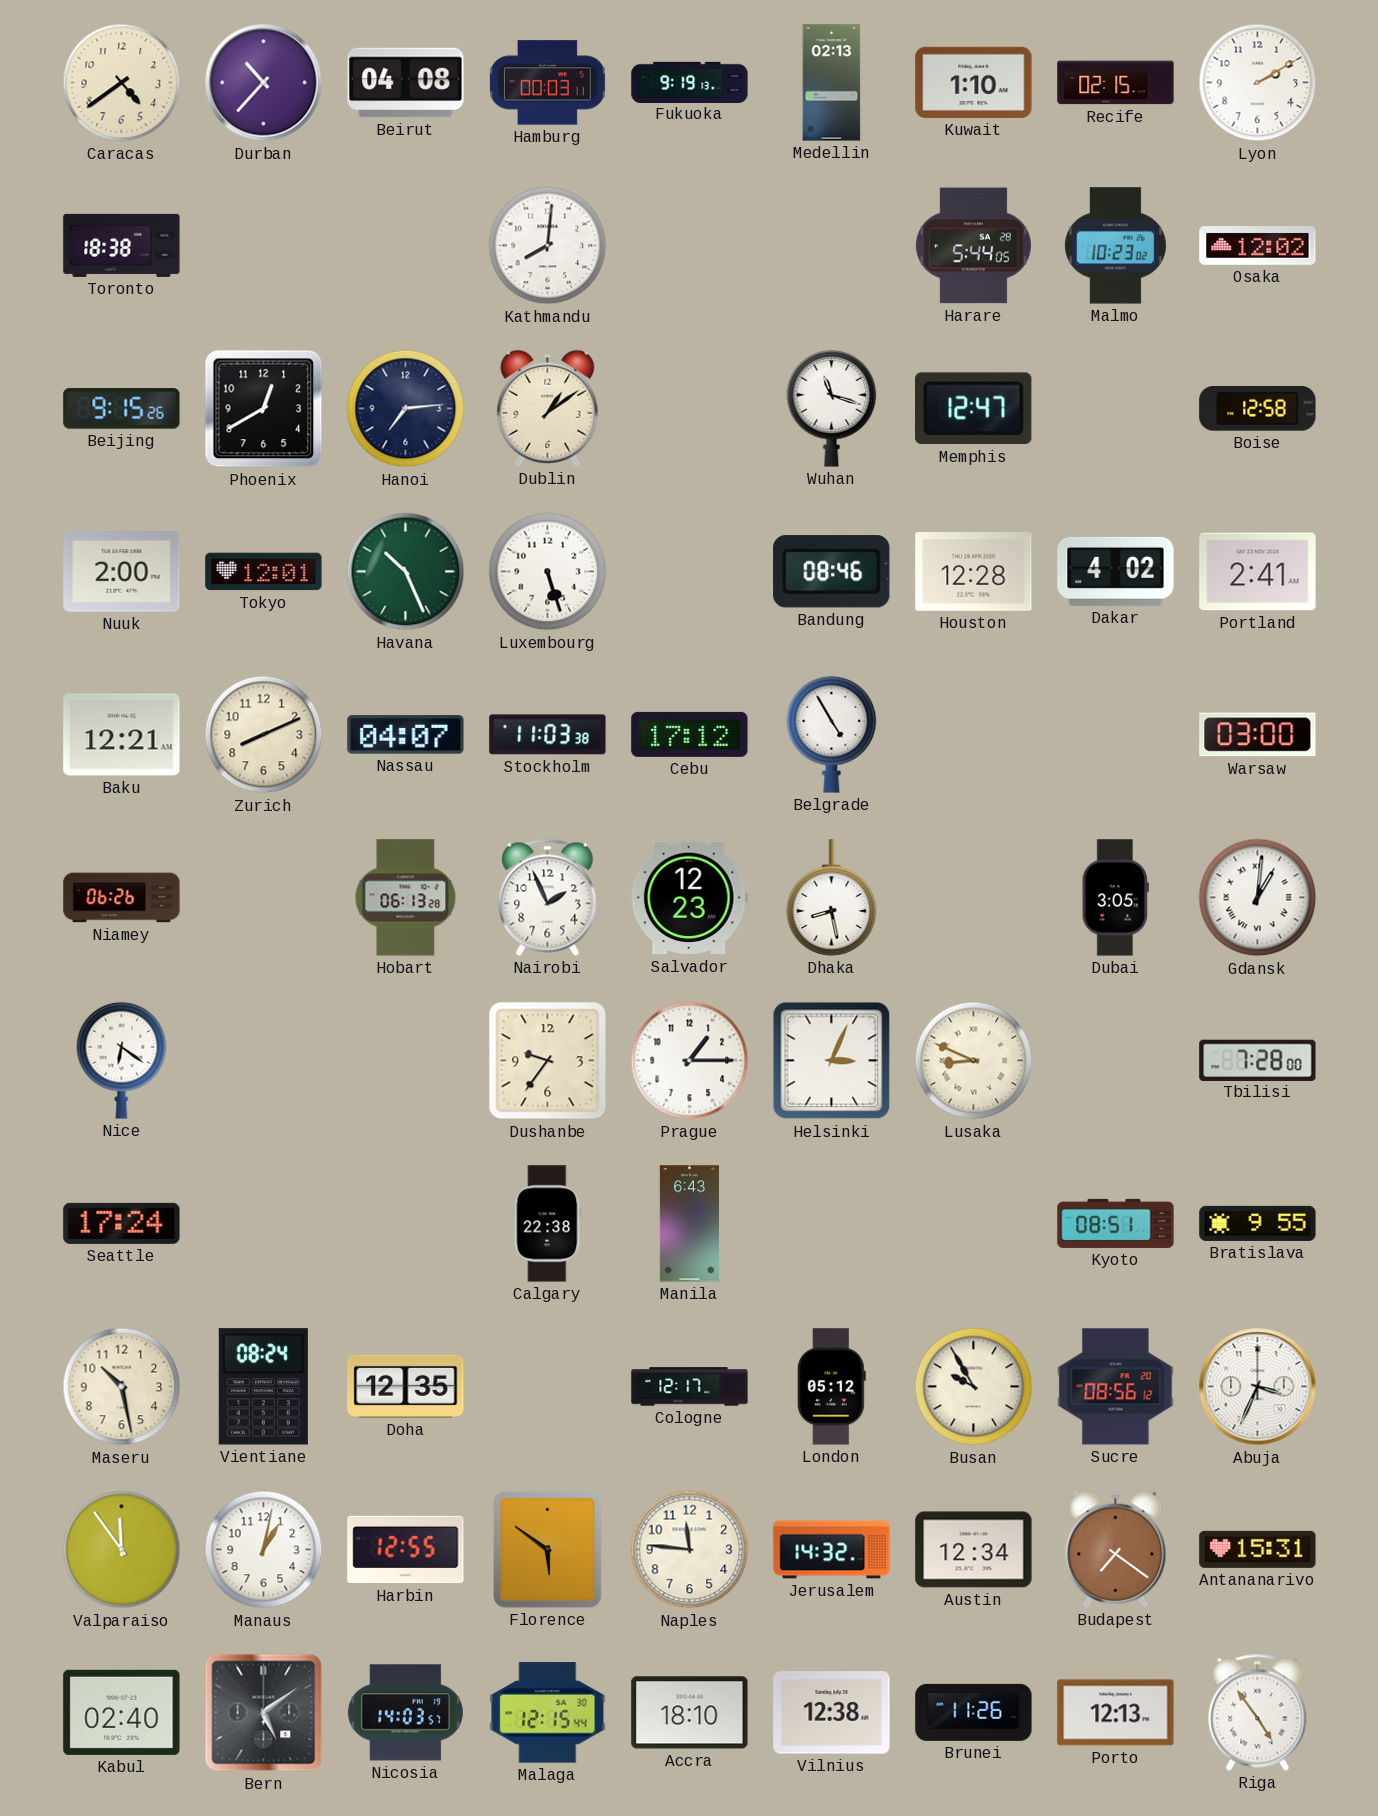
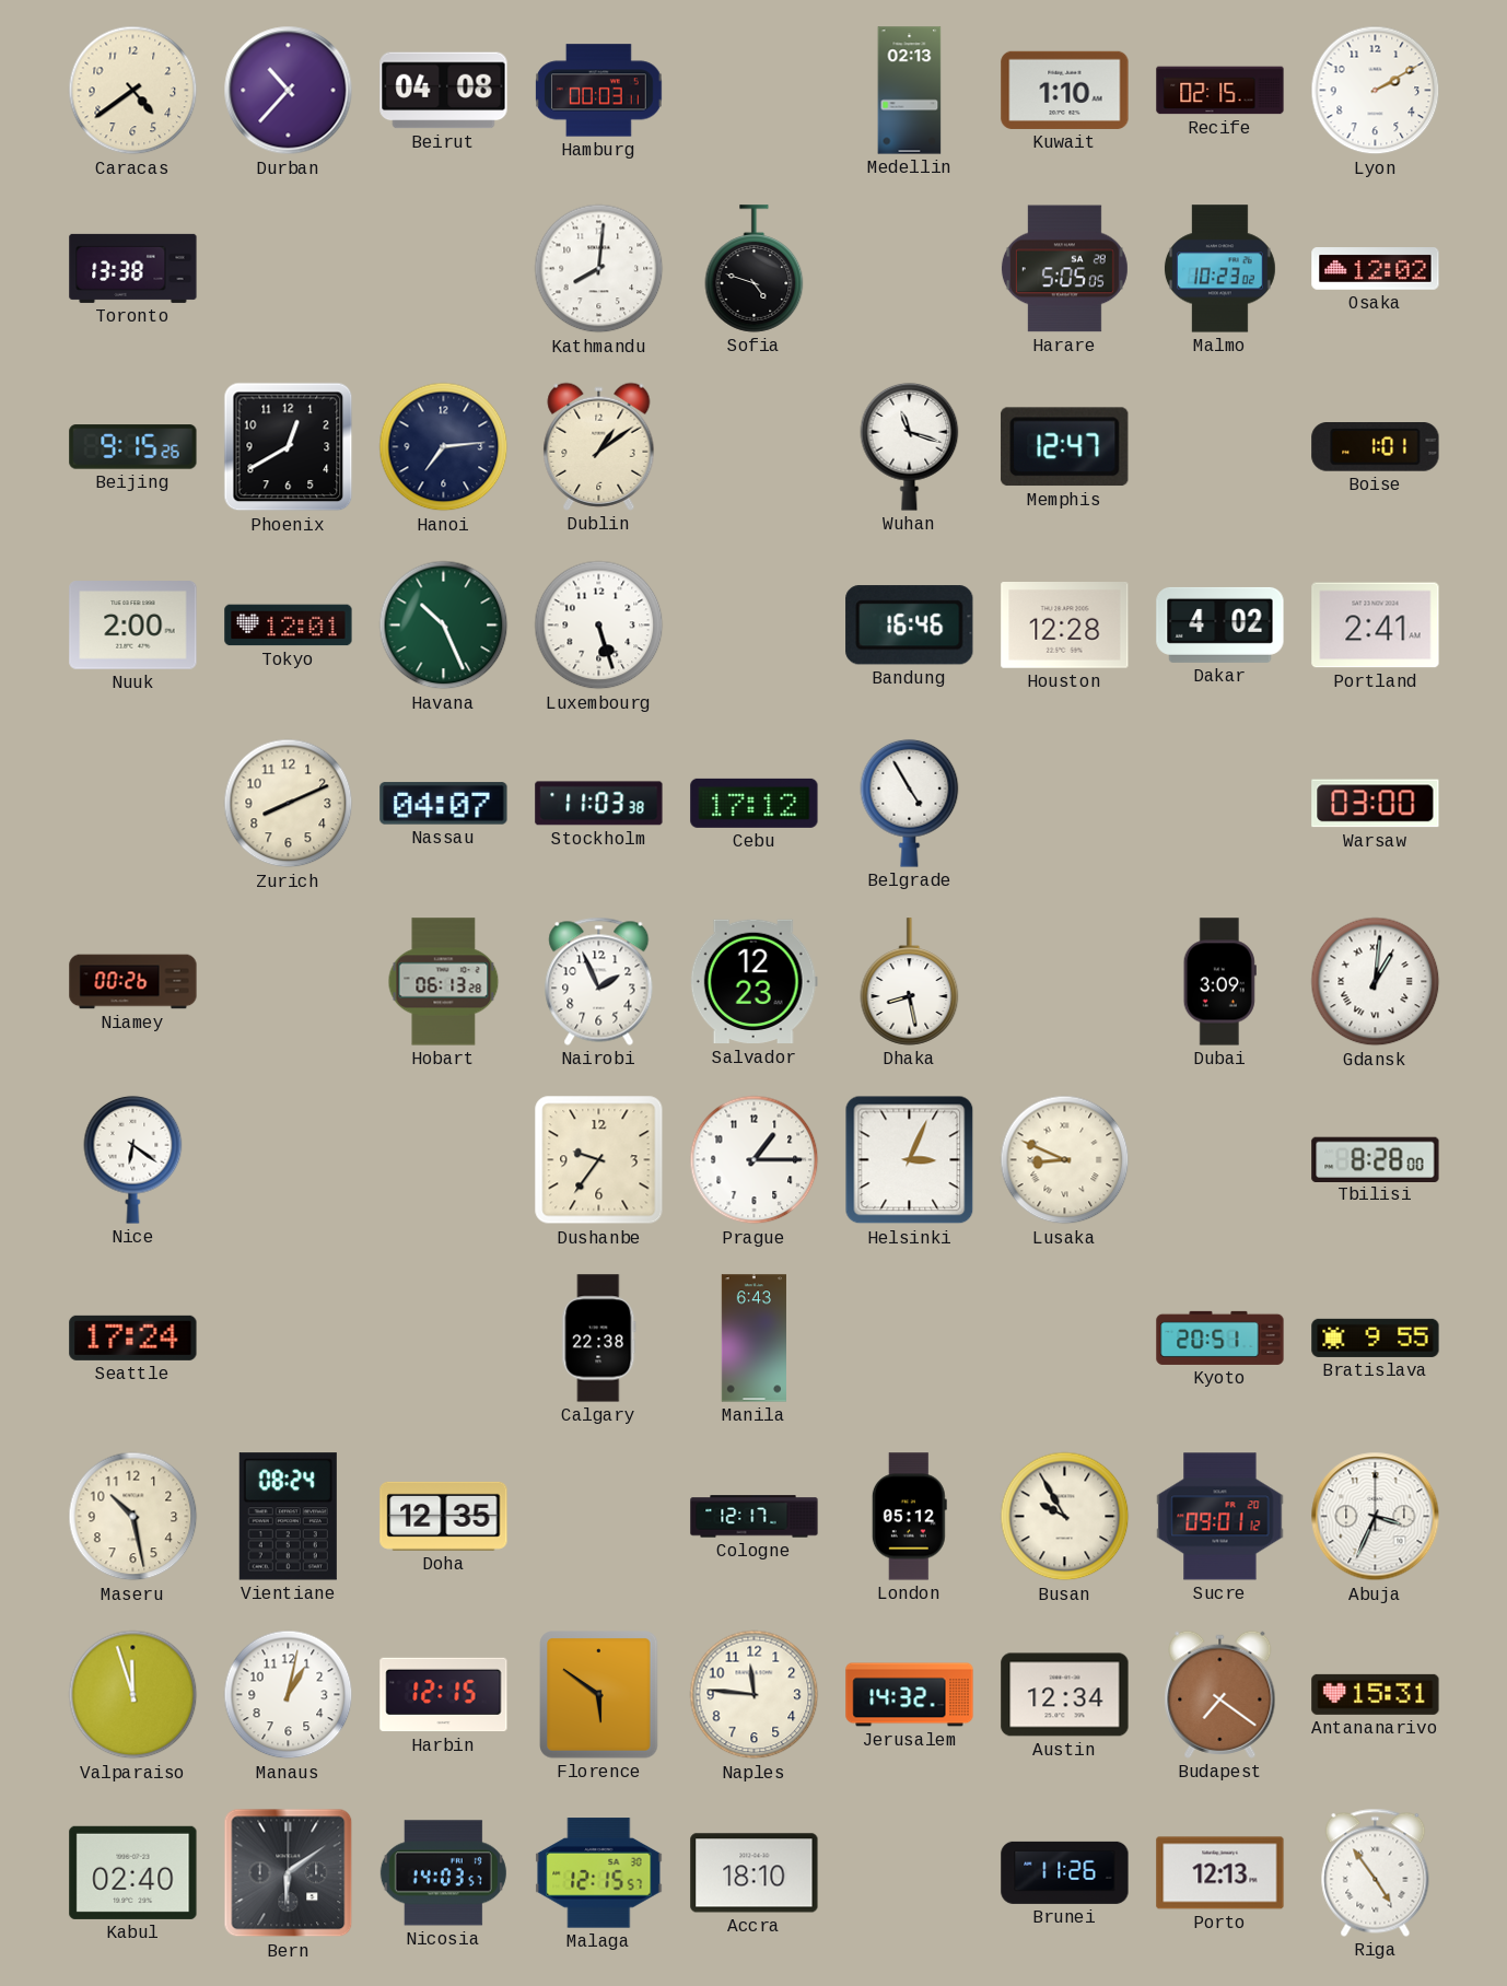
Fukuoka: 9:19 -> none (690, 82)
Toronto: 18:38 -> 13:38 (133, 268)
Sofia: none -> 4:48 (755, 269)
Harare: 5:44 -> 5:05 (1064, 269)
Boise: 12:58 -> 1:01 (1376, 447)
Bandung: 08:46 -> 16:46 (910, 626)
Baku: 12:21 -> none (122, 735)
Niamey: 06:26 -> 00:26 (133, 982)
Dubai: 3:05 -> 3:09 (1219, 982)
Tbilisi: 7:28 -> 8:28 (1376, 1159)
Kyoto: 08:51 -> 20:51 (1220, 1337)
Sucre: 08:56 -> 09:01 (1220, 1517)
Valparaiso: 11:54 -> 11:57 (133, 1695)
Harbin: 12:55 -> 12:15 (444, 1695)
Bern: 5:09 -> 6:09 (289, 1873)
Malaga: 12:15:44 -> 12:15:57 (599, 1873)
Vilnius: 12:38 -> none (832, 1713)
